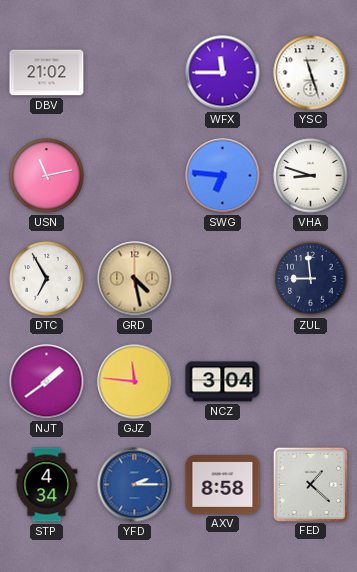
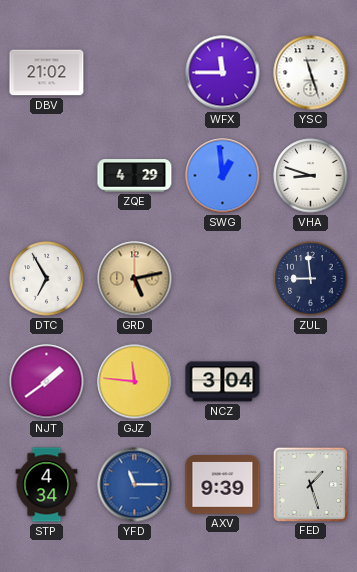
USN: 11:13 -> none (47, 176)
ZQE: none -> 4:29 (135, 176)
SWG: 6:46 -> 12:59 (223, 176)
GRD: 4:28 -> 5:13 (135, 279)
YFD: 2:15 -> 11:15 (135, 485)
AXV: 8:58 -> 9:39 (223, 485)
FED: 1:22 -> 1:27 (310, 484)
